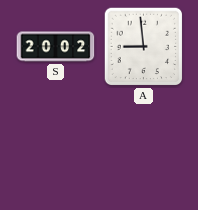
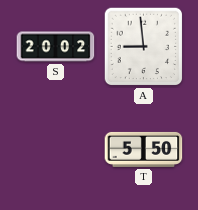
T: none -> 5:50 (144, 149)
